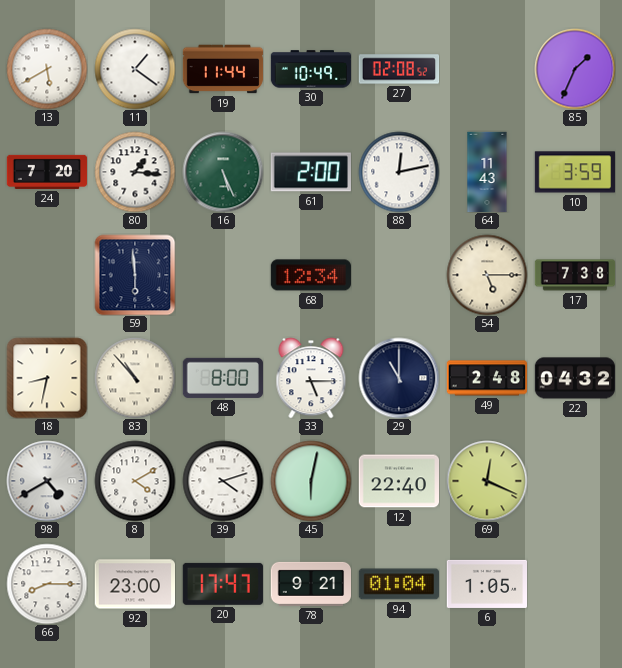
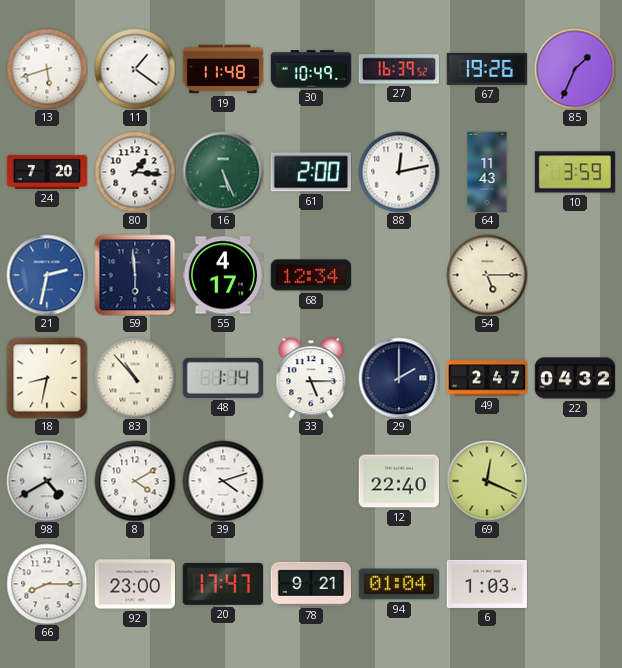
13: 5:40 -> 5:42 (47, 69)
19: 11:44 -> 11:48 (223, 69)
27: 02:08 -> 16:39 (399, 69)
67: none -> 19:26 (486, 69)
21: none -> 2:32 (47, 275)
55: none -> 4:17 (222, 275)
17: 7:38 -> none (575, 275)
48: 8:00 -> 1:14 (222, 378)
29: 11:00 -> 2:00 (399, 378)
49: 2:48 -> 2:47 (487, 378)
45: 6:02 -> none (311, 481)
6: 1:05 -> 1:03 (487, 584)
